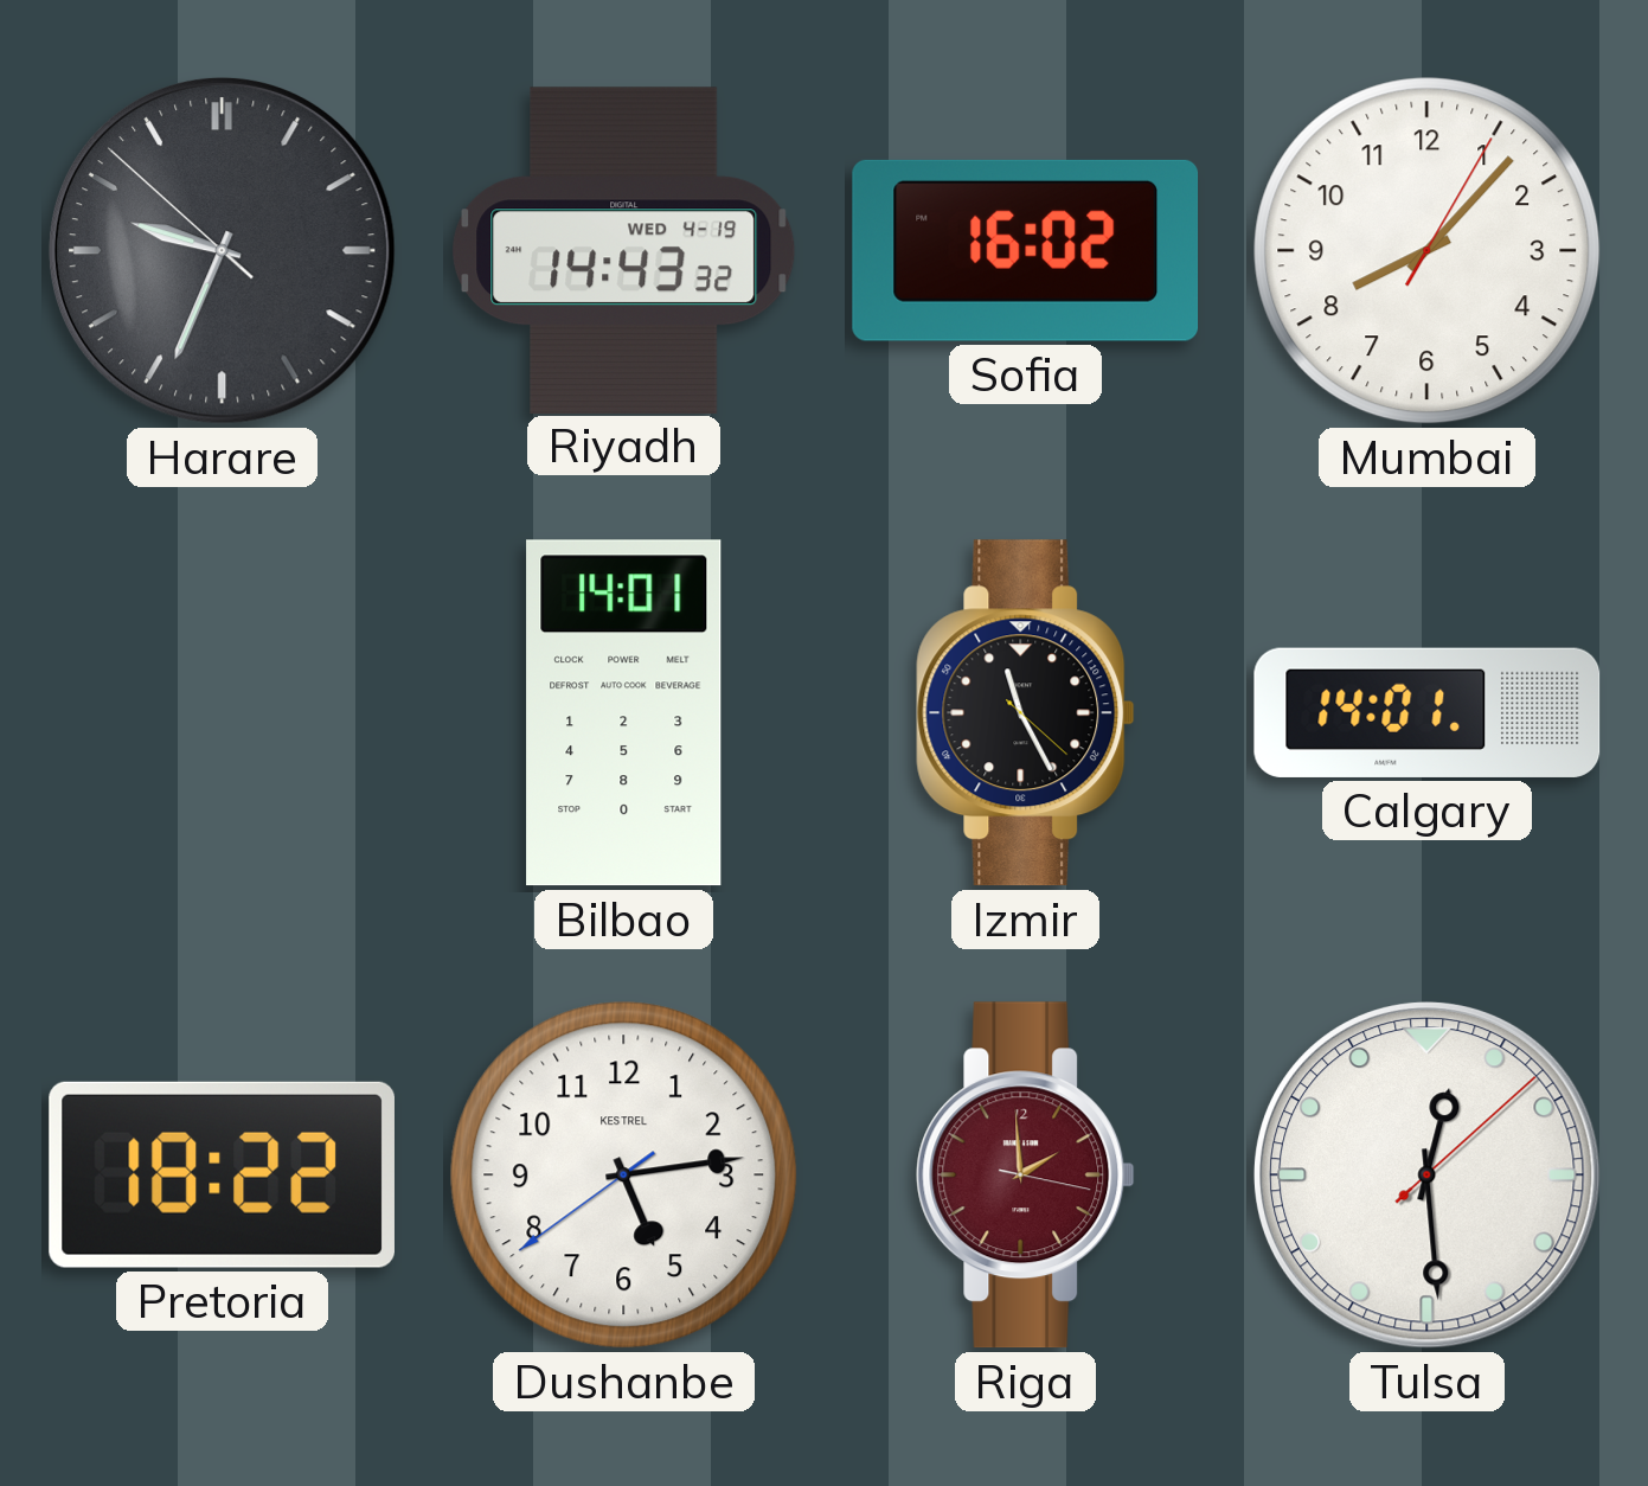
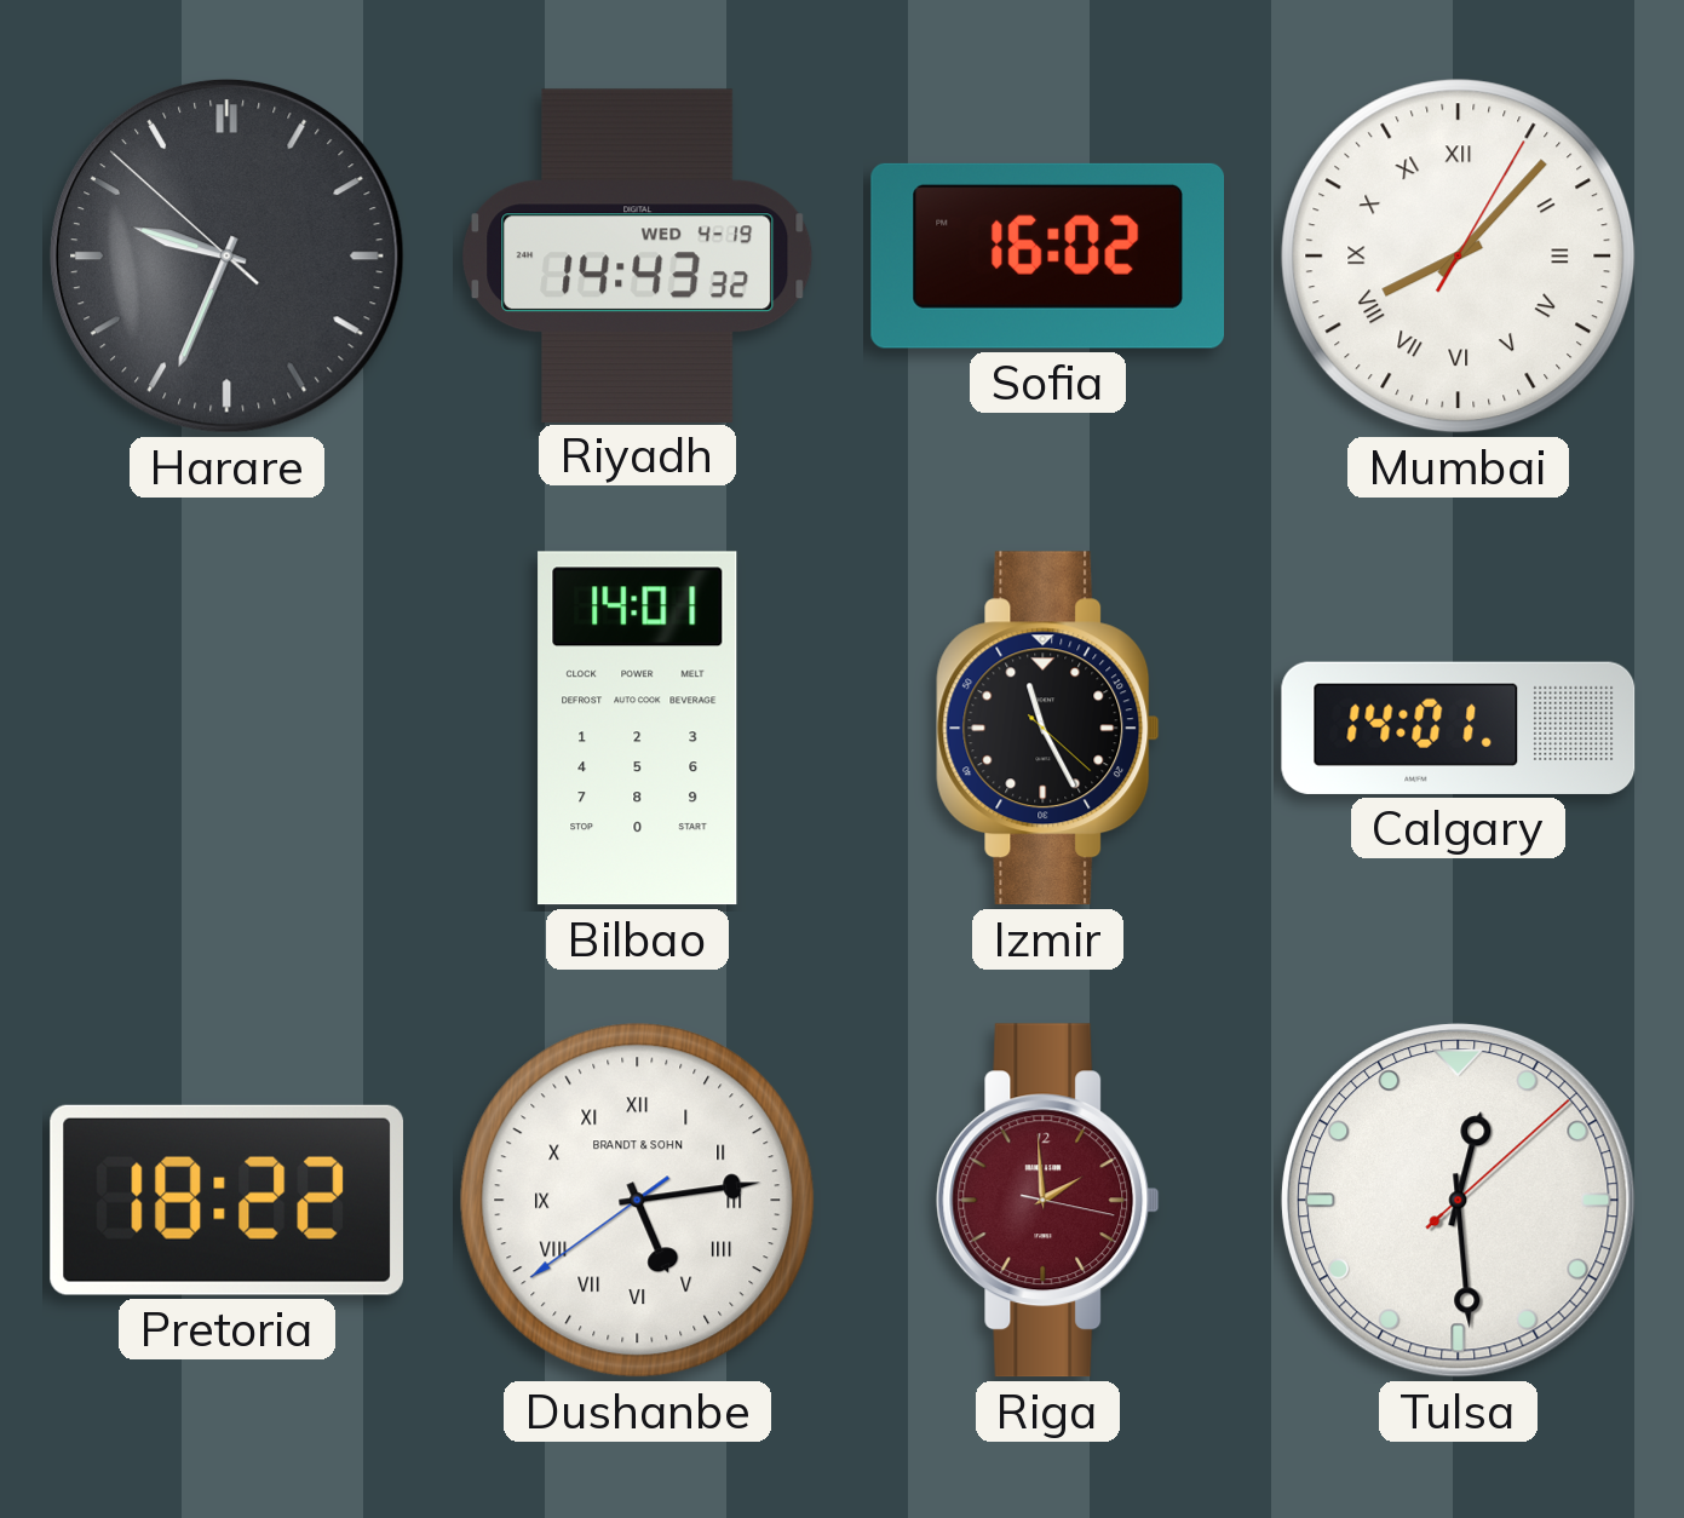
Mumbai numerals: Arabic -> Roman (1459, 257)
Dushanbe numerals: Arabic -> Roman (638, 1201)
Dushanbe brand: KESTREL -> BRANDT & SOHN (638, 1201)
